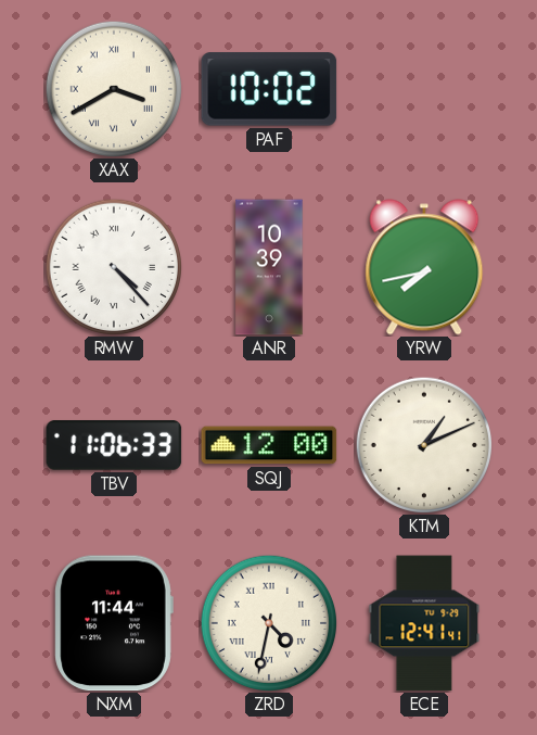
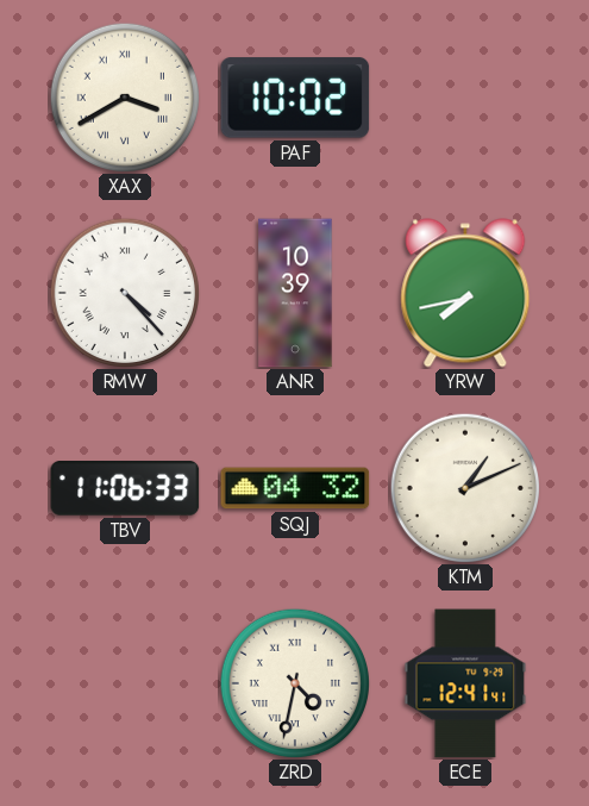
SQJ: 12:00 -> 04:32 (295, 488)
NXM: 11:44 -> none (114, 623)
